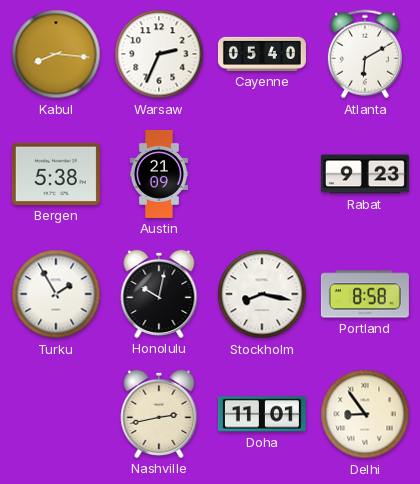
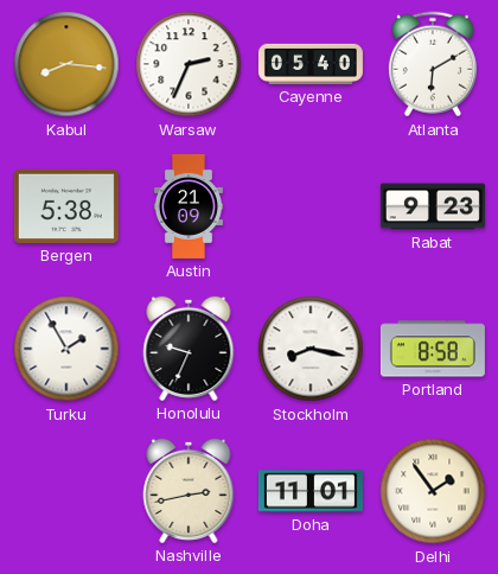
Honolulu: 10:02 -> 9:34 (189, 349)
Delhi: 8:54 -> 1:54 (433, 491)
